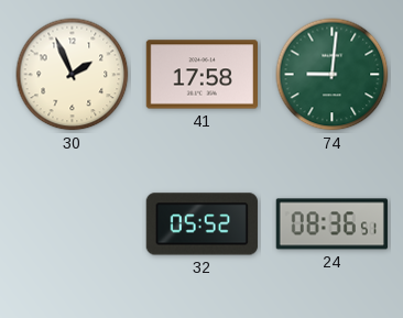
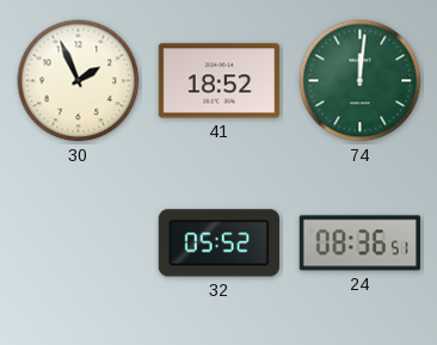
41: 17:58 -> 18:52 (219, 81)
74: 9:01 -> 12:01 (361, 81)
